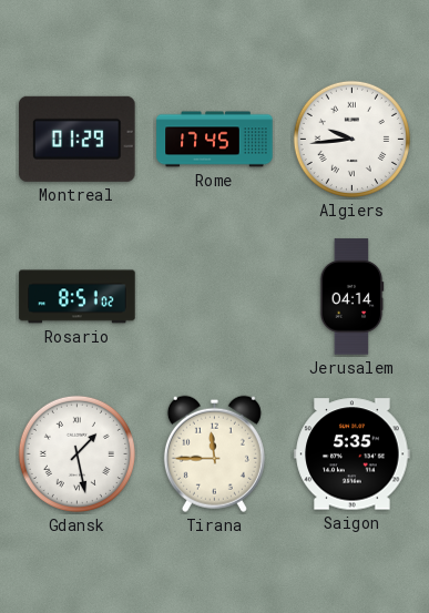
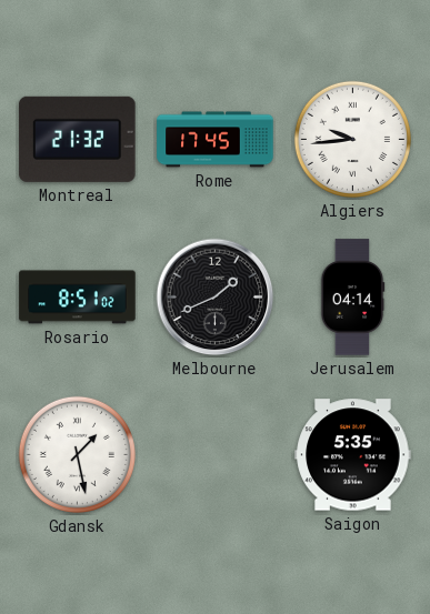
Montreal: 01:29 -> 21:32 (78, 139)
Melbourne: none -> 1:41 (216, 298)
Tirana: 11:45 -> none (214, 453)
